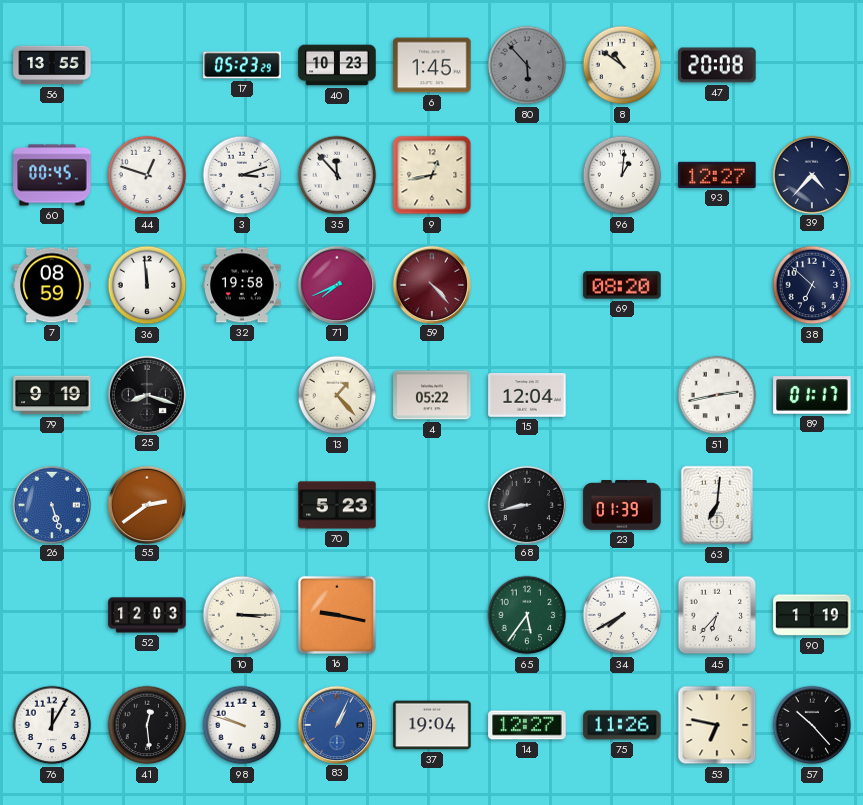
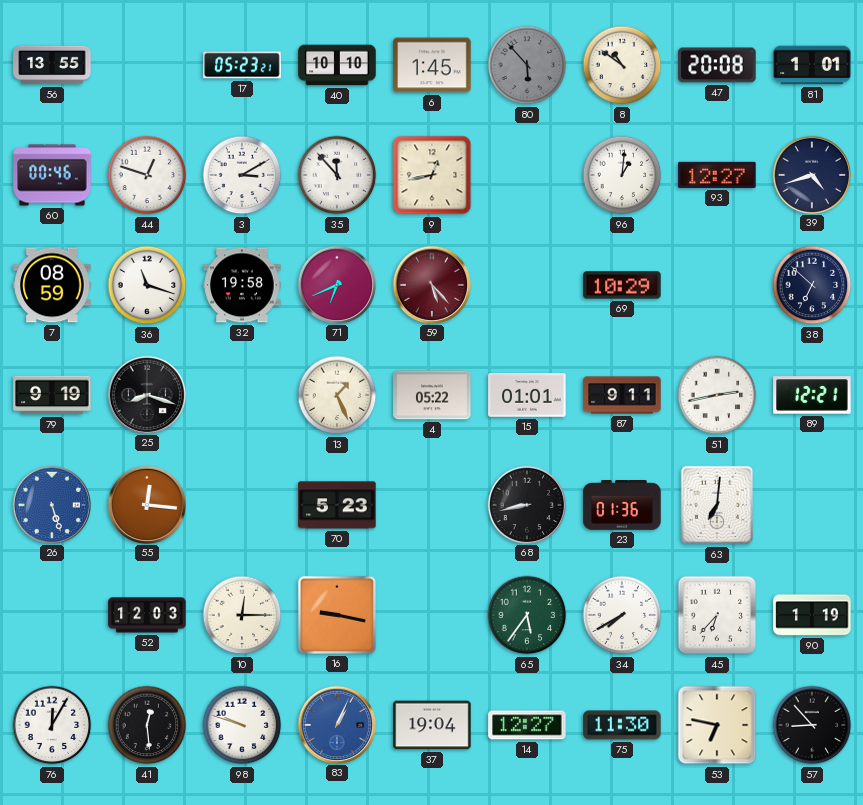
17: 05:23:29 -> 05:23:21 (242, 65)
40: 10:23 -> 10:10 (337, 65)
81: none -> 1:01 (812, 65)
60: 00:45 -> 00:46 (52, 175)
3: 3:12 -> 3:10 (242, 175)
39: 4:37 -> 4:42 (811, 174)
36: 11:59 -> 11:18 (147, 285)
71: 7:41 -> 6:41 (336, 284)
59: 4:23 -> 5:23 (431, 284)
69: 08:20 -> 10:29 (622, 285)
13: 1:23 -> 1:26 (337, 395)
15: 12:04 -> 01:01 (527, 396)
87: none -> 9:11 (622, 395)
89: 01:17 -> 12:21 (812, 395)
55: 2:39 -> 12:16 (146, 504)
23: 01:39 -> 01:36 (622, 506)
10: 3:15 -> 12:15 (242, 615)
75: 11:26 -> 11:30 (622, 725)
57: 10:23 -> 8:53 (812, 725)
